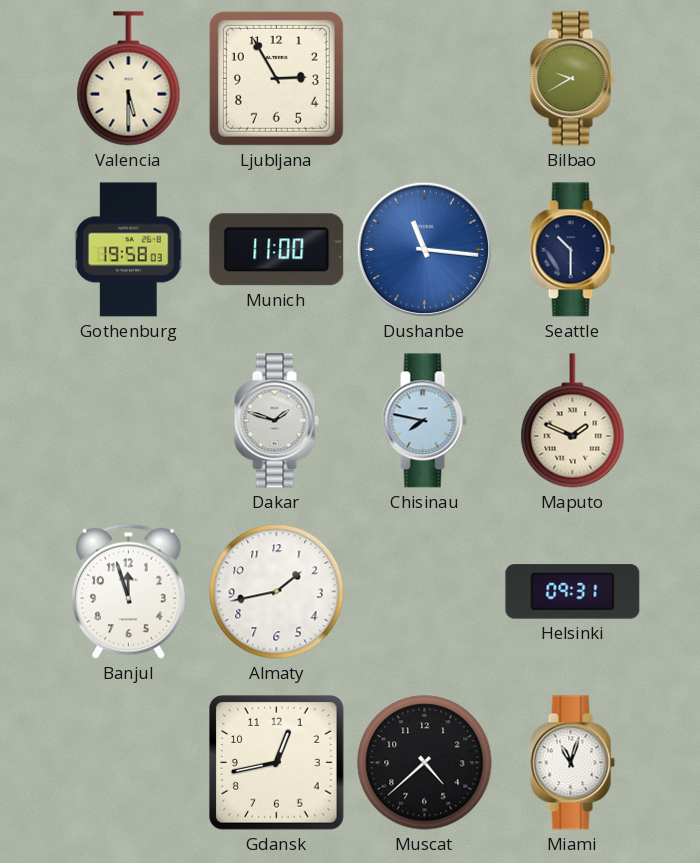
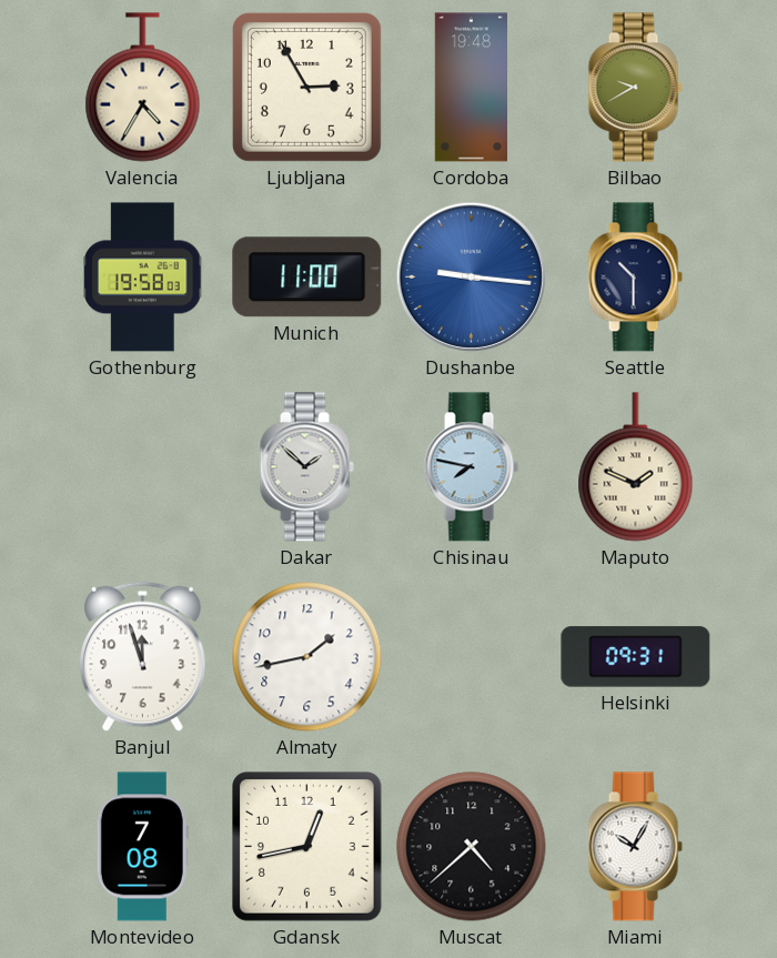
Valencia: 5:30 -> 4:35 (143, 88)
Cordoba: none -> 19:48 (471, 88)
Dushanbe: 11:16 -> 9:16 (471, 276)
Dakar: 1:48 -> 1:52 (306, 467)
Montevideo: none -> 7:08 (142, 847)
Miami: 11:03 -> 10:05 (635, 847)
